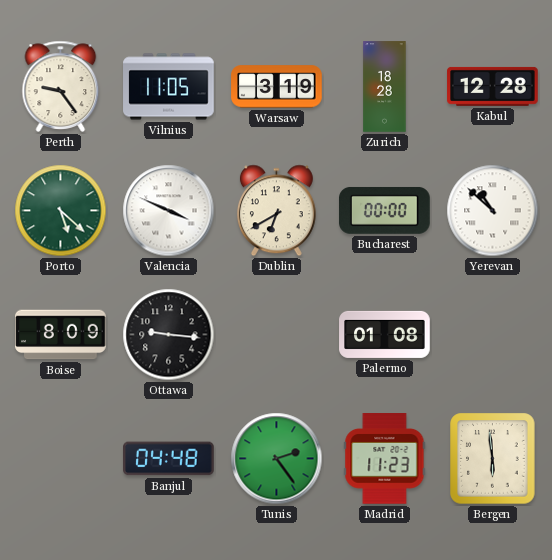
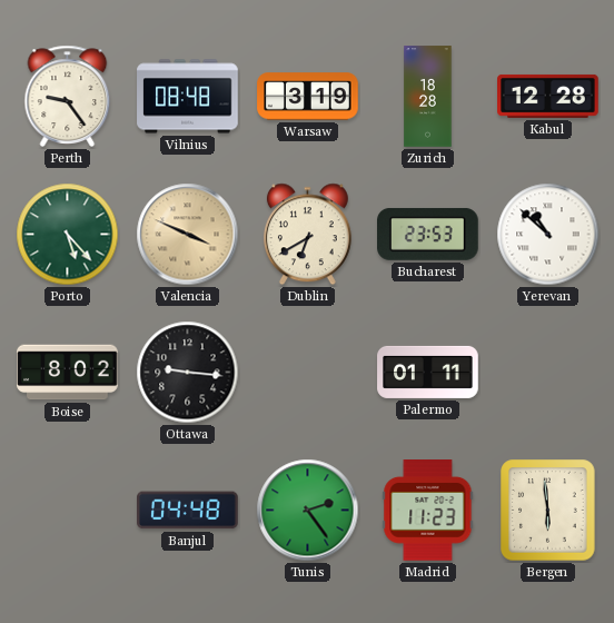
Vilnius: 11:05 -> 08:48 (188, 97)
Porto: 5:22 -> 5:23 (68, 235)
Valencia dial: white -> champagne (188, 235)
Bucharest: 00:00 -> 23:53 (428, 234)
Boise: 8:09 -> 8:02 (68, 373)
Palermo: 01:08 -> 01:11 (428, 372)
